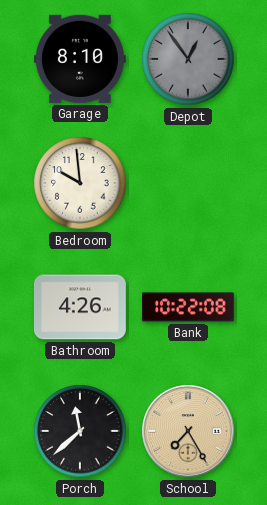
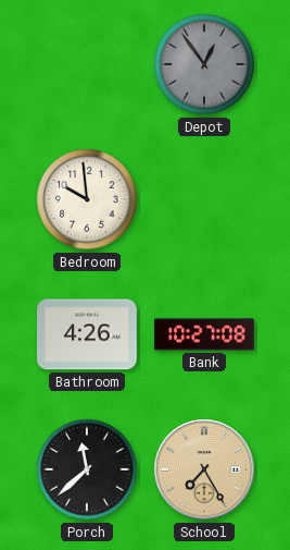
Garage: 8:10 -> none (80, 59)
Bank: 10:22 -> 10:27 (205, 334)
